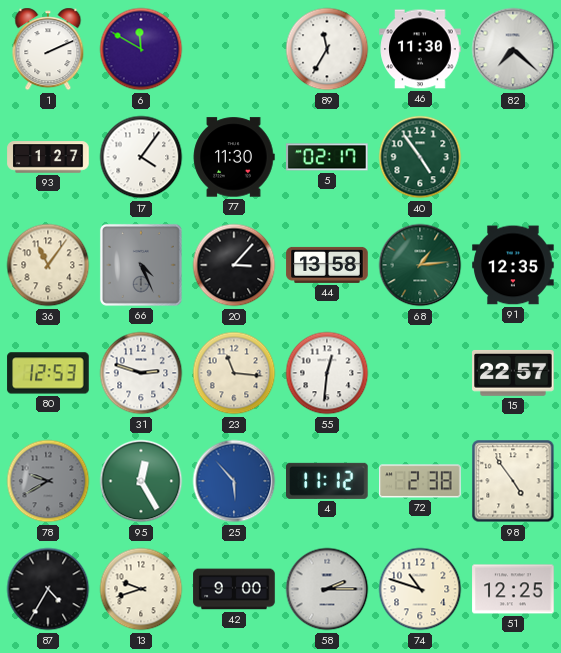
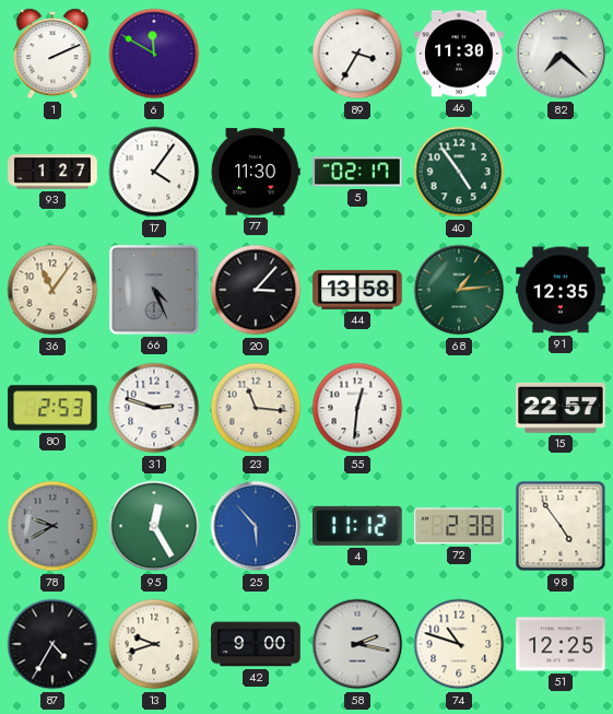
89: 11:35 -> 3:35 (357, 54)
80: 12:53 -> 2:53 (52, 408)
58: 2:15 -> 2:17 (357, 644)
